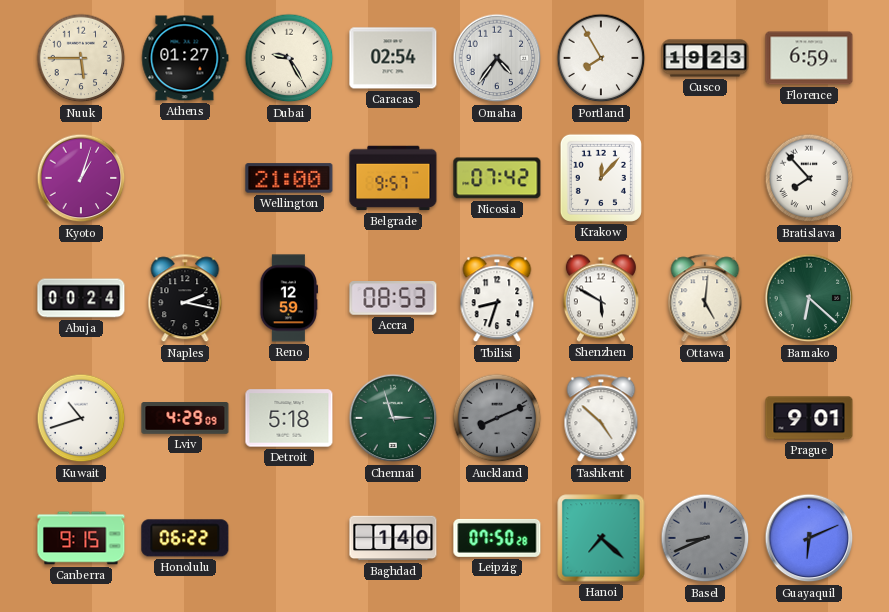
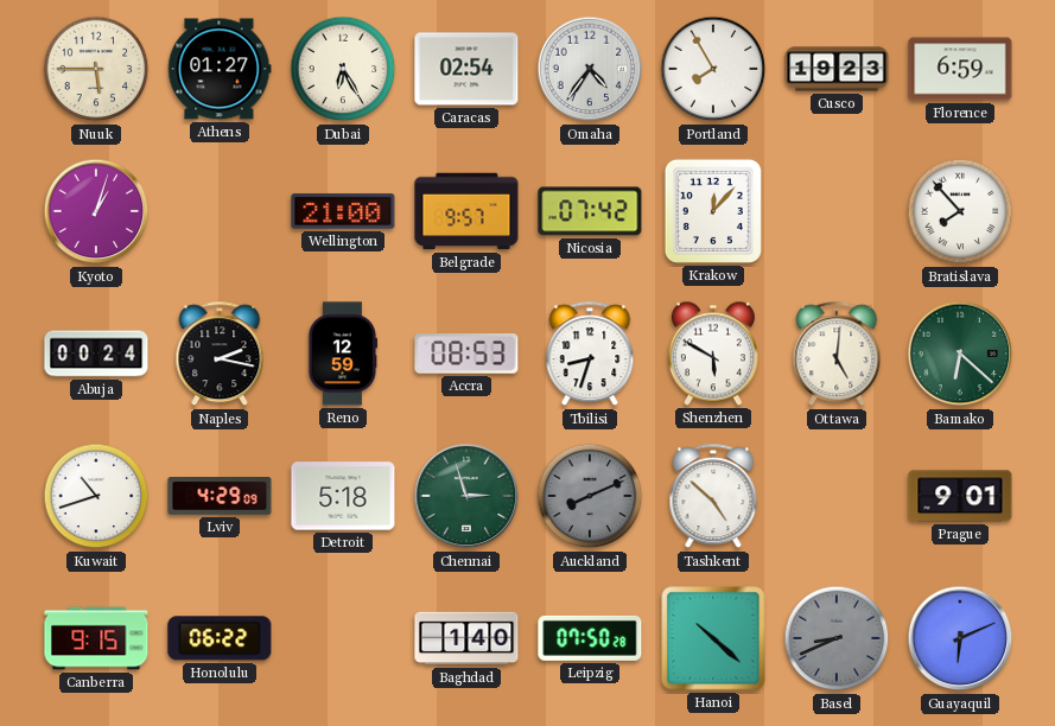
Dubai: 9:25 -> 6:25 (343, 69)
Hanoi: 7:22 -> 10:22 (713, 638)
